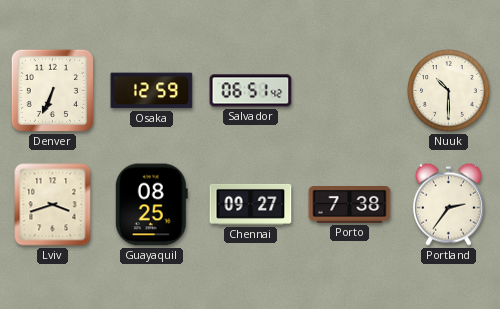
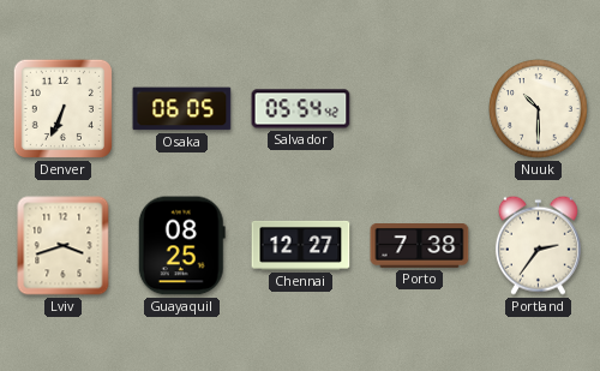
Osaka: 12:59 -> 06:05 (182, 109)
Salvador: 06:51 -> 05:54 (301, 109)
Chennai: 09:27 -> 12:27 (301, 245)
